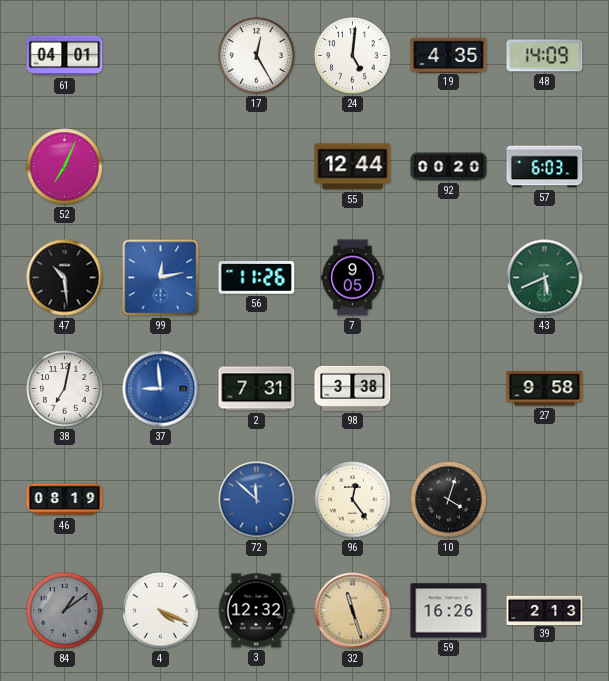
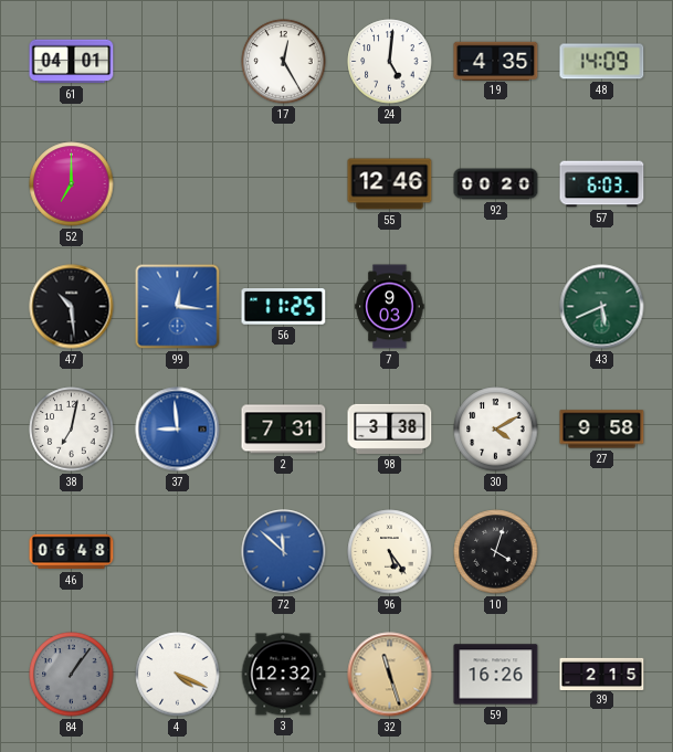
52: 7:04 -> 7:00 (72, 184)
55: 12:44 -> 12:46 (390, 184)
99: 12:13 -> 12:16 (178, 307)
56: 11:26 -> 11:25 (284, 307)
7: 9:05 -> 9:03 (390, 307)
30: none -> 4:10 (496, 430)
46: 08:19 -> 06:48 (72, 552)
96: 12:24 -> 5:24 (390, 552)
84: 1:09 -> 1:06 (72, 675)
39: 2:13 -> 2:15 (602, 674)
